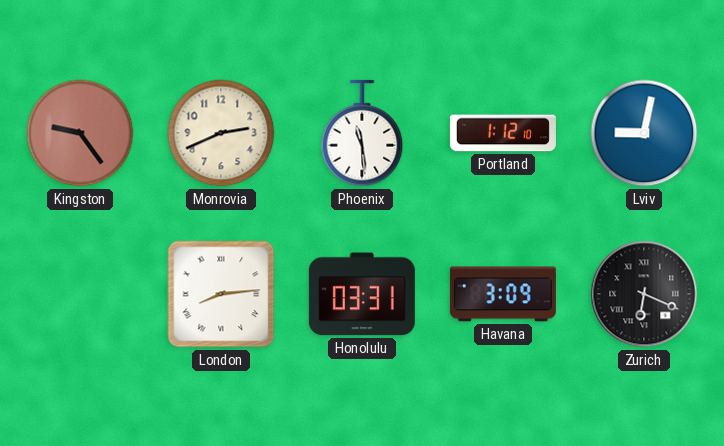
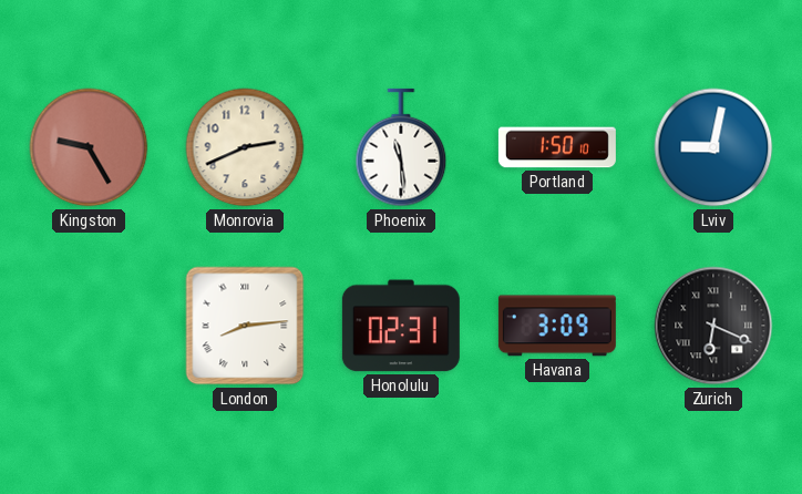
Kingston: 9:24 -> 9:25 (89, 147)
Portland: 1:12 -> 1:50 (557, 147)
Honolulu: 03:31 -> 02:31 (401, 326)
